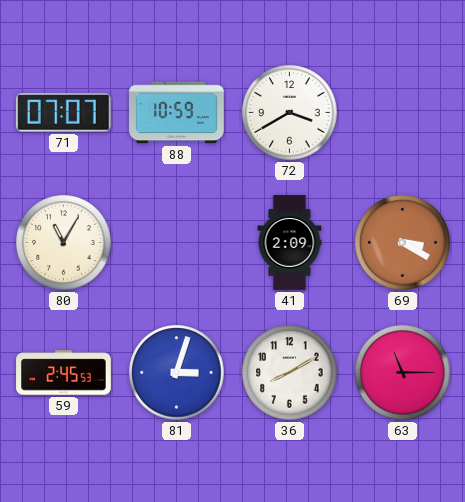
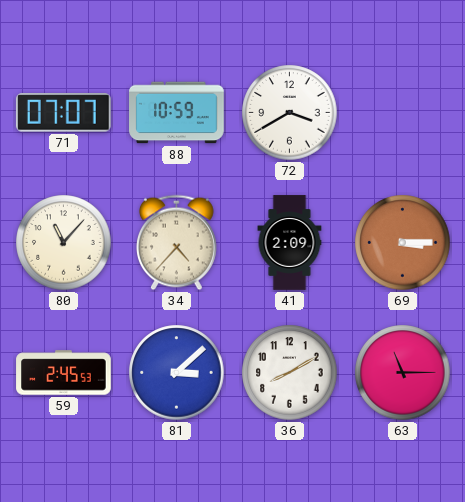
80: 11:05 -> 11:07 (64, 243)
34: none -> 4:37 (177, 243)
69: 3:20 -> 3:15 (403, 243)
81: 3:03 -> 3:08 (177, 373)
